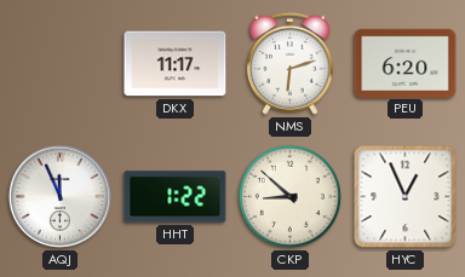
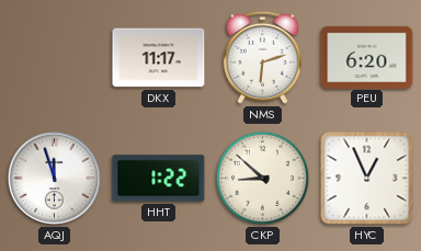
AQJ: 11:56 -> 11:57 (54, 178)
